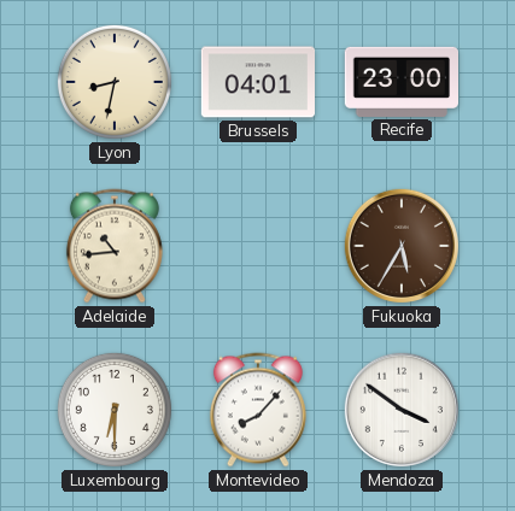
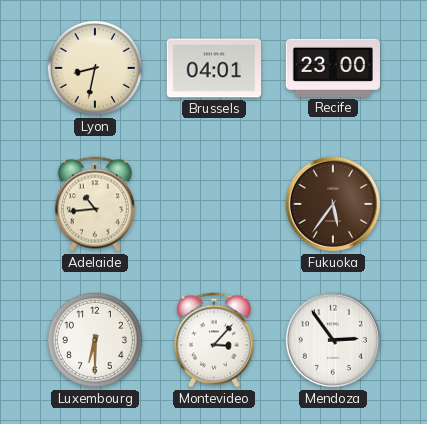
Fukuoka: 5:35 -> 5:36 (333, 204)
Montevideo: 8:07 -> 3:07 (214, 340)
Mendoza: 3:51 -> 2:54 (333, 340)
